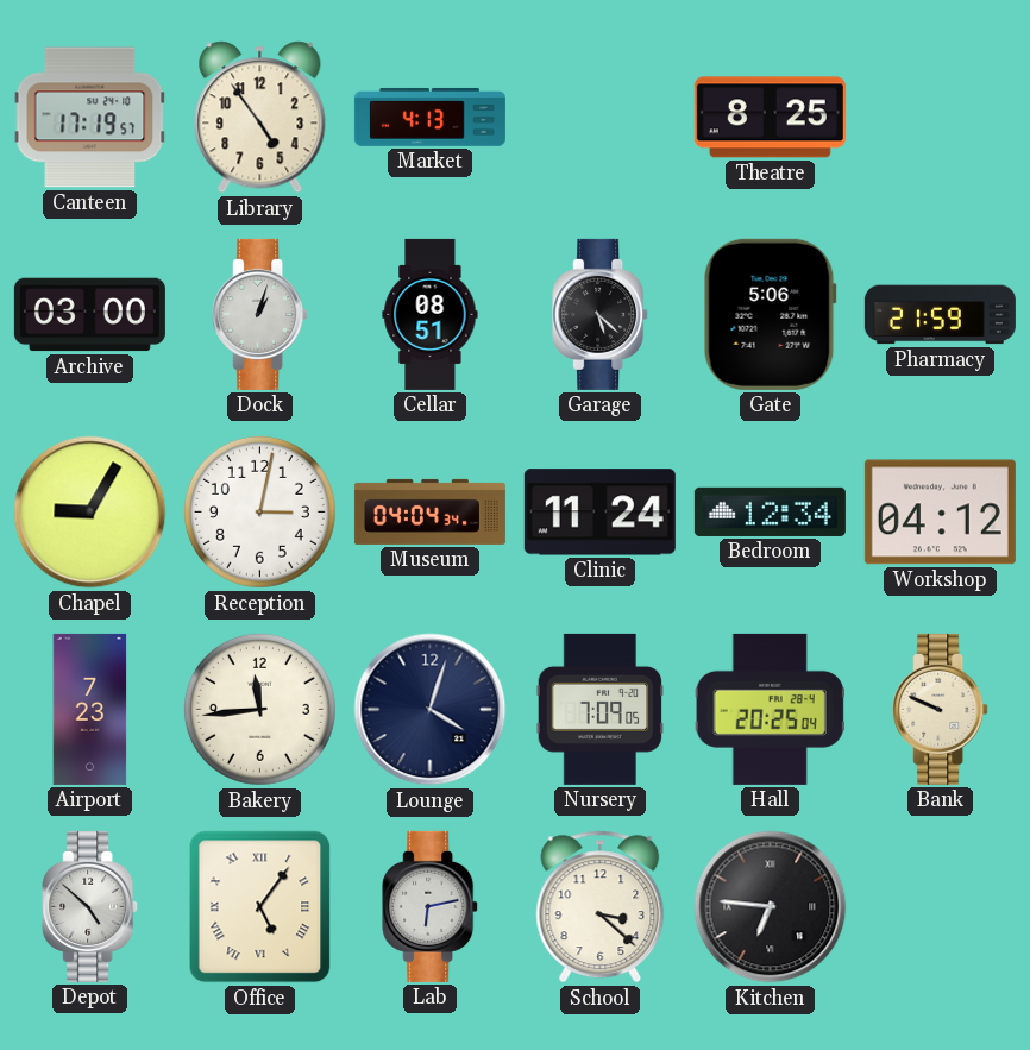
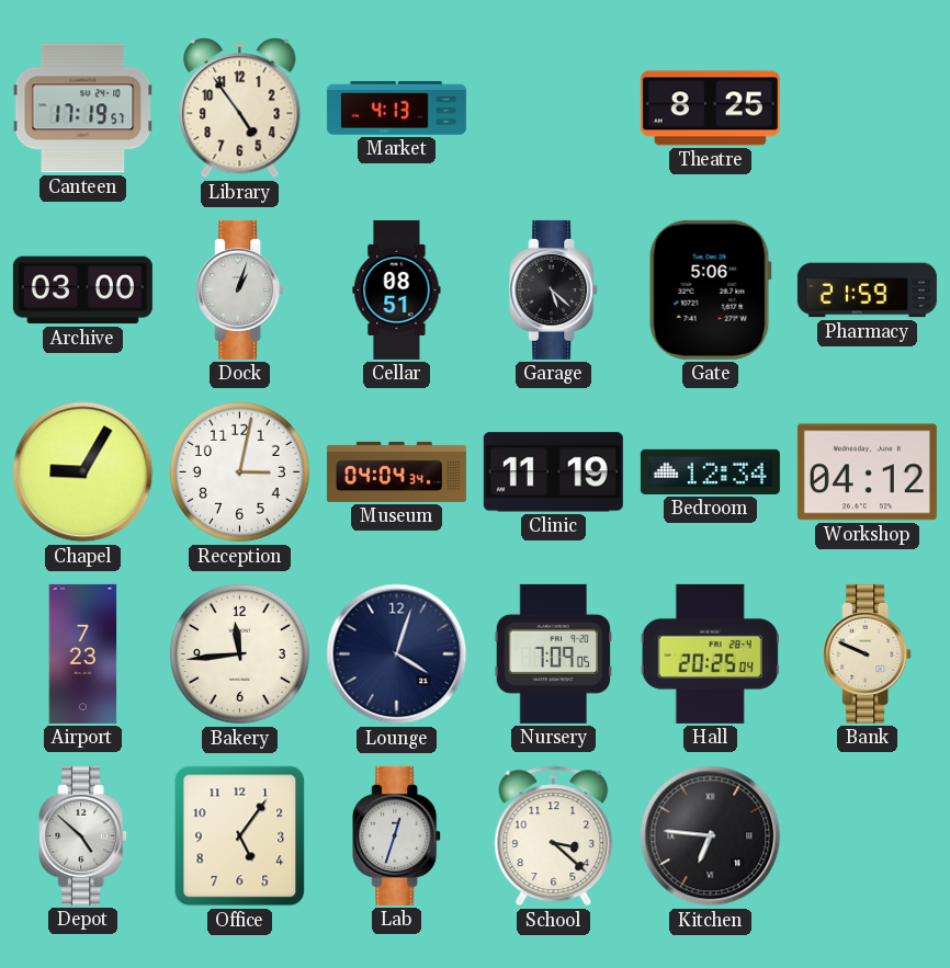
Clinic: 11:24 -> 11:19 (553, 472)
Office numerals: Roman -> Arabic (240, 836)
Lab: 6:13 -> 12:33 (397, 835)
